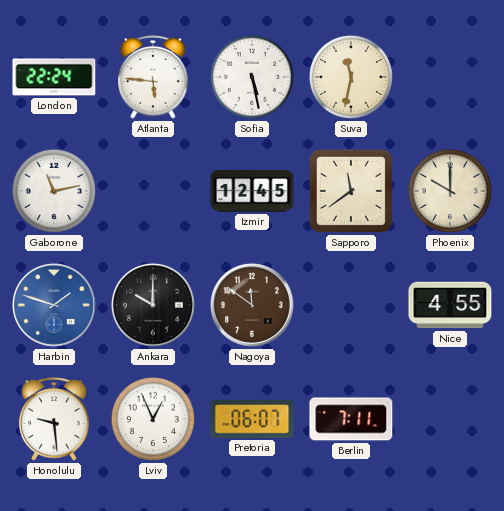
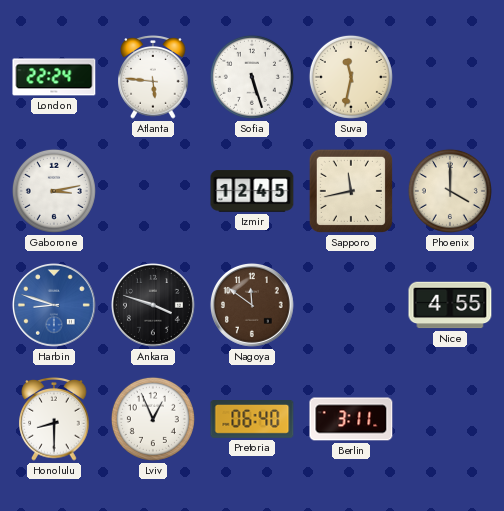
Sofia: 5:28 -> 5:27 (252, 77)
Gaborone: 11:13 -> 3:13 (54, 191)
Sapporo: 11:39 -> 11:43 (351, 191)
Phoenix: 10:00 -> 4:00 (450, 191)
Harbin: 1:48 -> 8:48 (54, 305)
Ankara: 10:00 -> 3:48 (153, 305)
Honolulu: 9:29 -> 8:30 (54, 419)
Pretoria: 06:07 -> 06:40 (252, 419)
Berlin: 7:11 -> 3:11 (351, 419)
